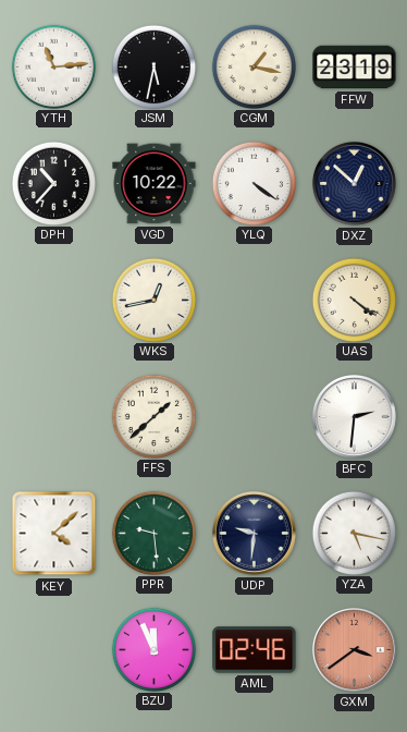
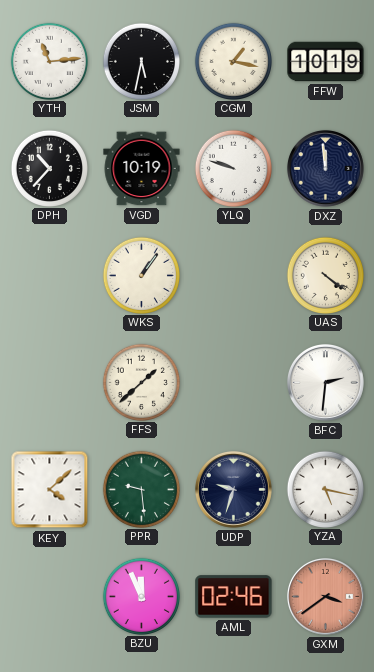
FFW: 23:19 -> 10:19 (326, 62)
VGD: 10:22 -> 10:19 (142, 169)
YLQ: 4:21 -> 9:48 (233, 168)
DXZ: 12:52 -> 11:59 (325, 168)
WKS: 12:43 -> 1:06 (141, 275)
UDP: 9:31 -> 9:33 (233, 489)
